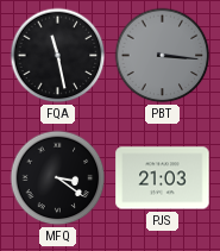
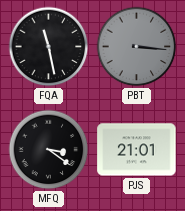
PJS: 21:03 -> 21:01 (137, 150)
